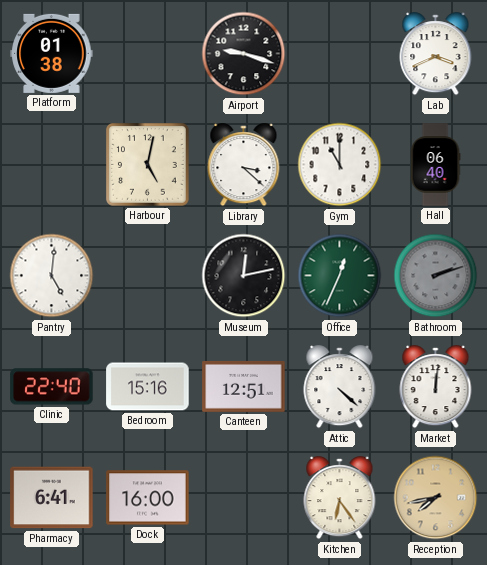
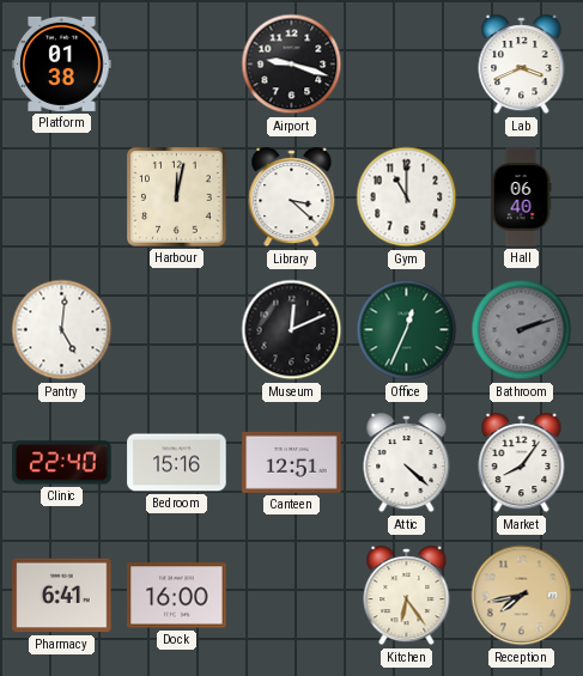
Harbour: 5:02 -> 12:02 (177, 197)
Museum: 12:13 -> 12:11 (292, 330)
Market: 12:01 -> 8:06 (522, 463)
